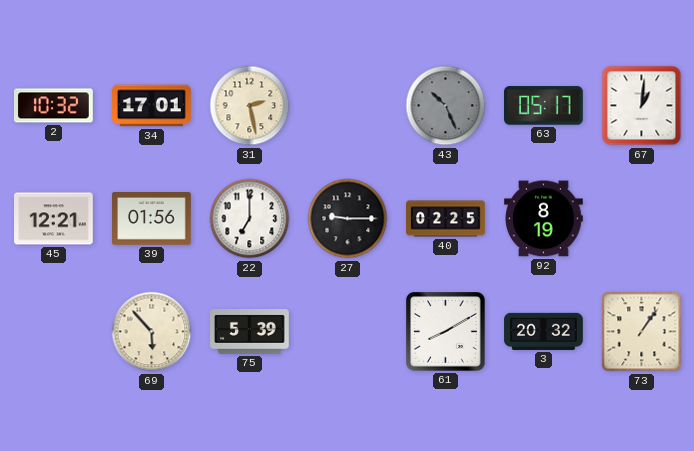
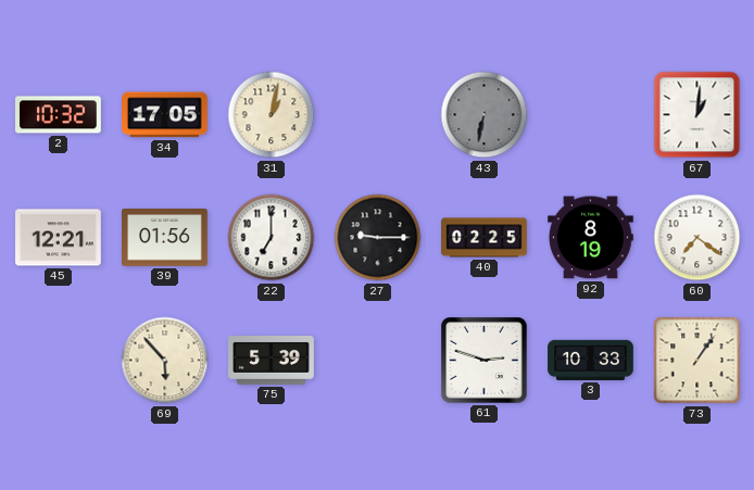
34: 17:01 -> 17:05 (165, 115)
31: 2:28 -> 1:02 (272, 115)
43: 10:26 -> 6:32 (485, 115)
63: 05:17 -> none (544, 106)
60: none -> 7:21 (698, 238)
61: 8:10 -> 2:48 (485, 361)
3: 20:32 -> 10:33 (591, 360)
